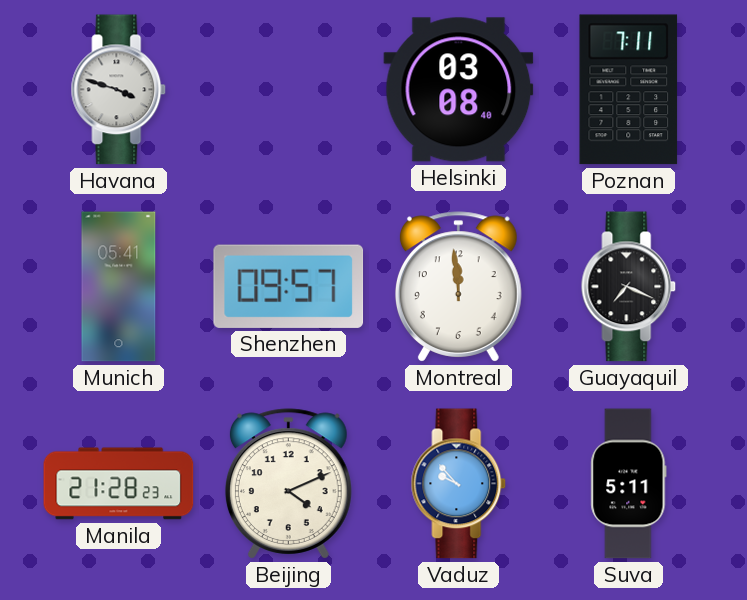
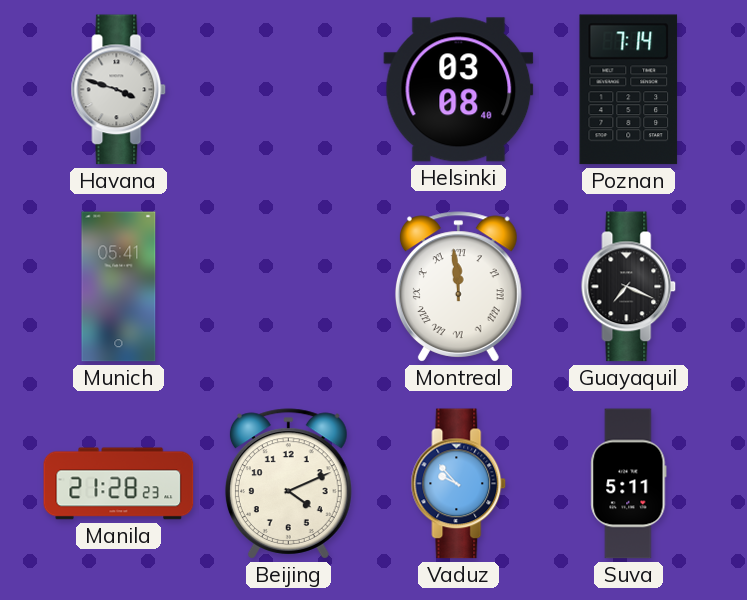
Poznan: 7:11 -> 7:14 (629, 90)
Shenzhen: 09:57 -> none (289, 286)
Montreal numerals: Arabic -> Roman (458, 287)
